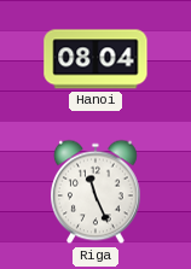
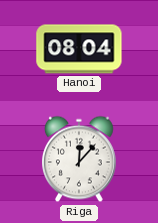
Riga: 11:26 -> 12:07 (80, 159)
